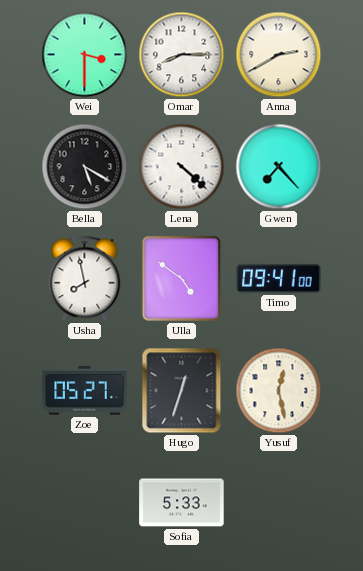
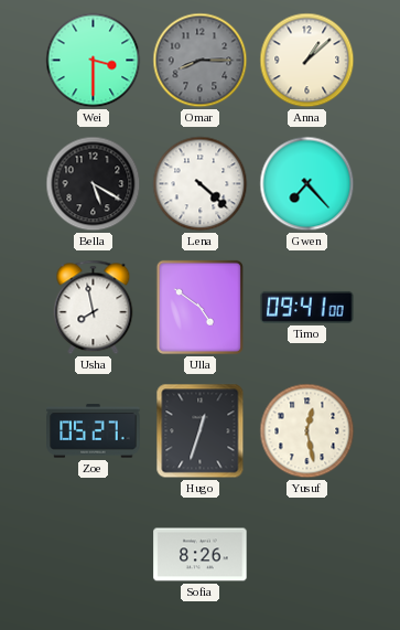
Omar dial: white -> grey (201, 61)
Anna: 2:40 -> 1:08 (307, 61)
Sofia: 5:33 -> 8:26 (201, 555)
